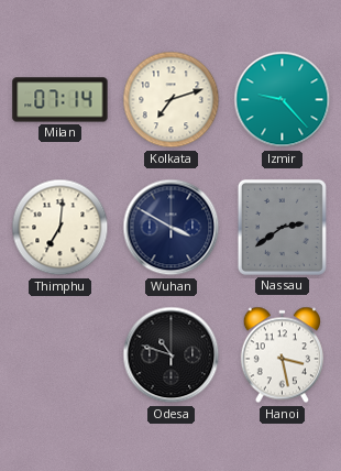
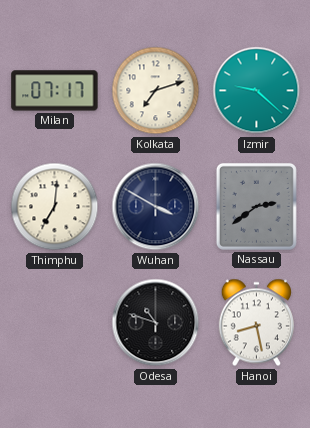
Milan: 07:14 -> 07:17 (55, 91)
Izmir: 9:23 -> 9:22 (257, 91)
Hanoi: 3:28 -> 8:28 (256, 323)
